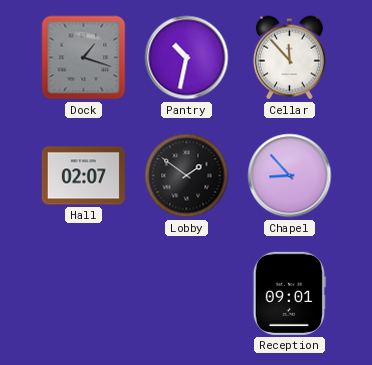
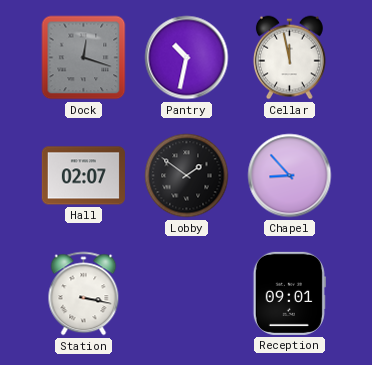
Dock: 1:18 -> 12:18 (84, 58)
Cellar: 11:53 -> 11:58 (289, 58)
Station: none -> 3:17 (84, 294)
